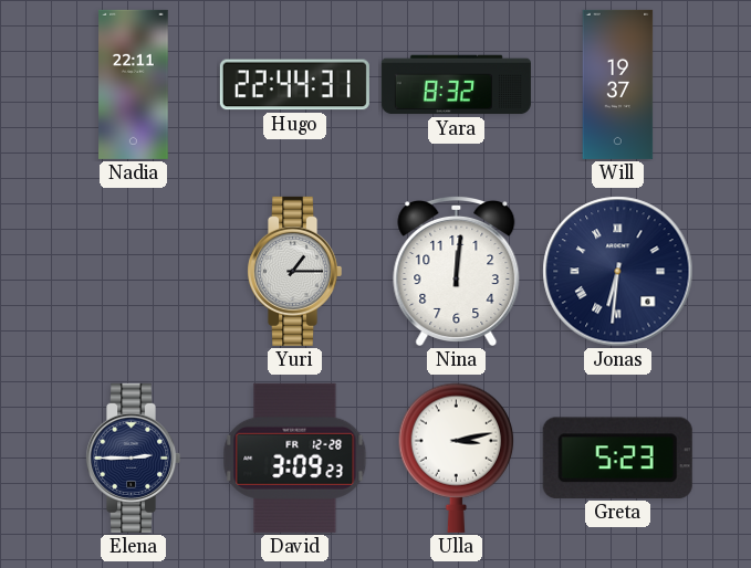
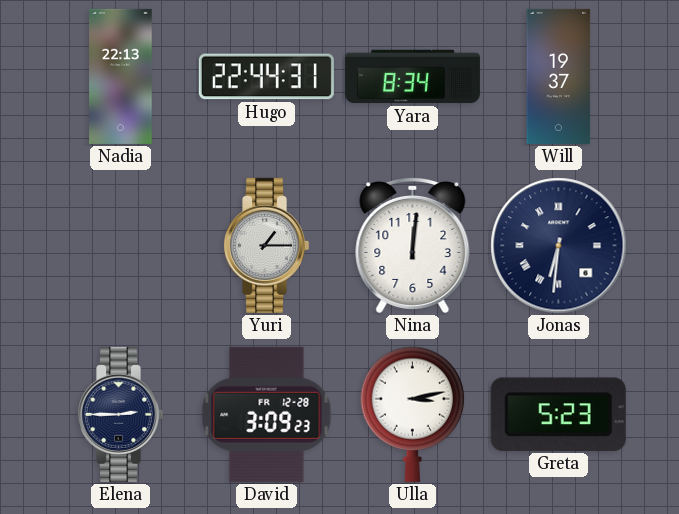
Nadia: 22:11 -> 22:13 (121, 76)
Yara: 8:32 -> 8:34 (412, 77)
